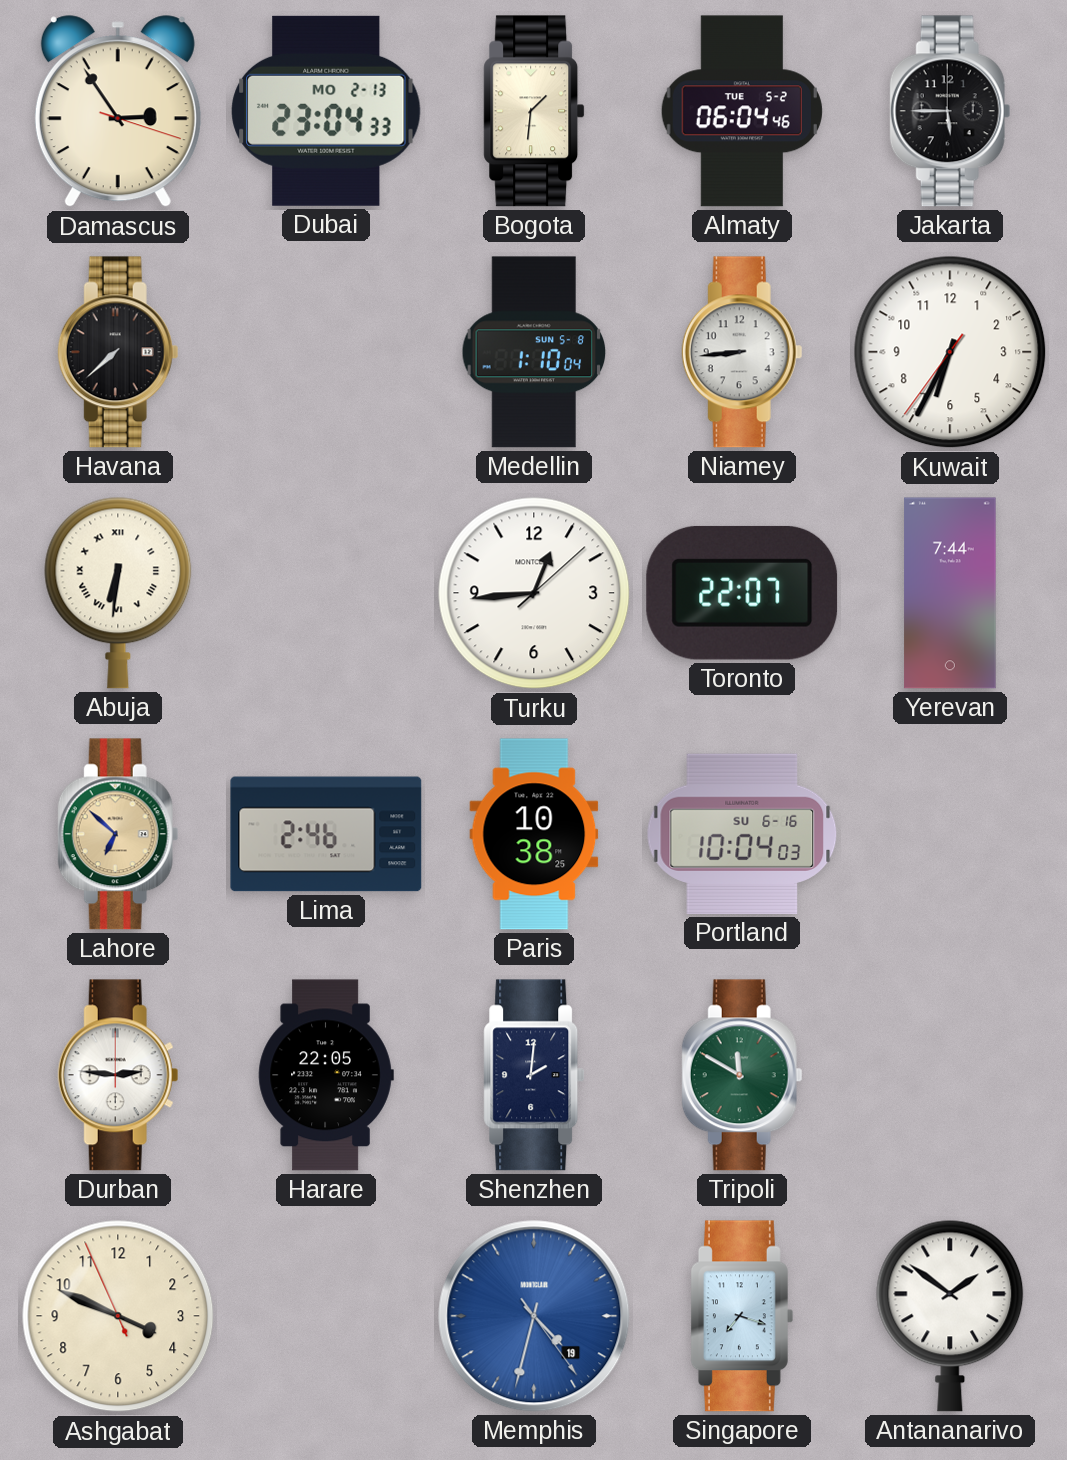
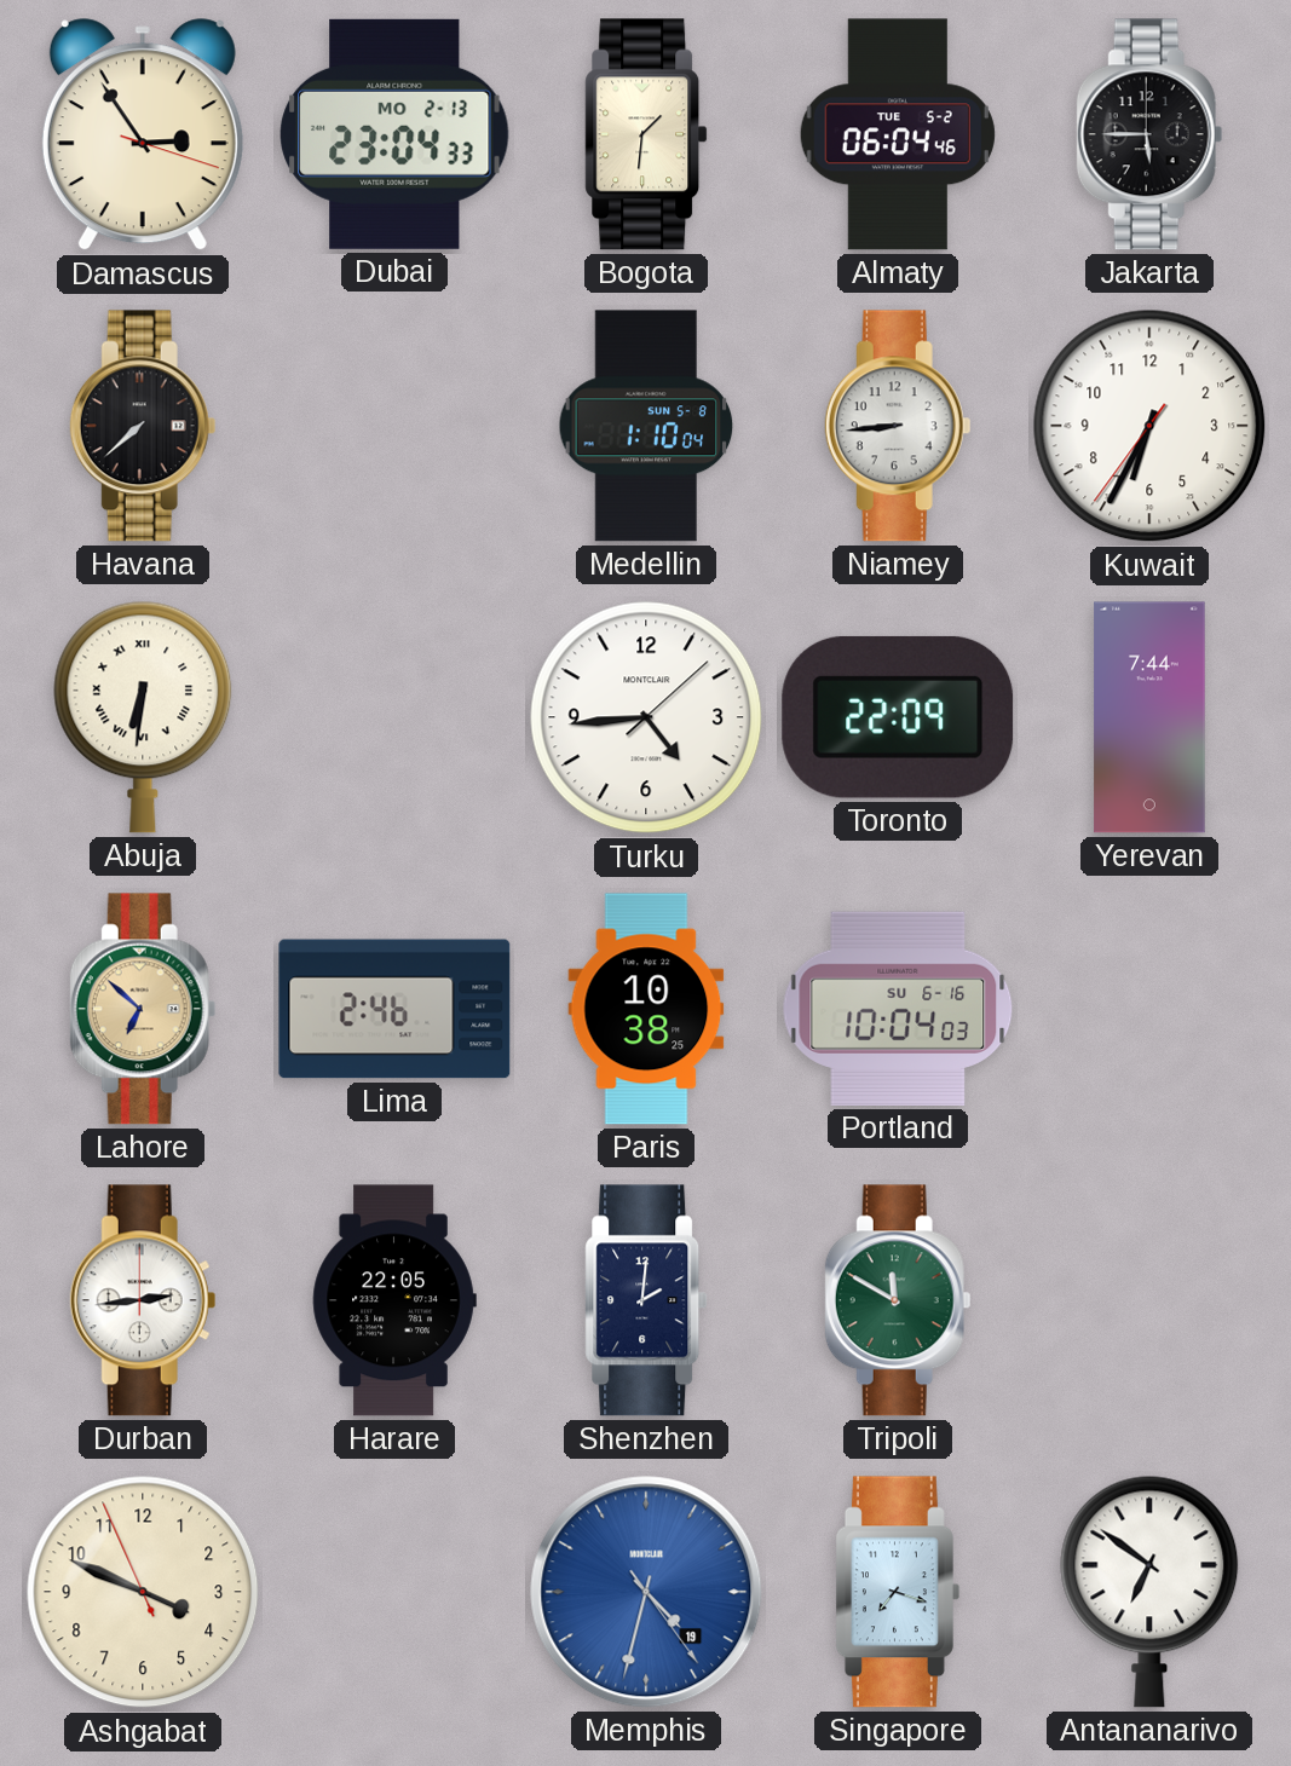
Turku: 12:44 -> 4:44 (646, 717)
Toronto: 22:07 -> 22:09 (898, 717)
Durban: 2:46 -> 2:44 (143, 1300)
Antananarivo: 1:51 -> 6:51 (1149, 1592)
